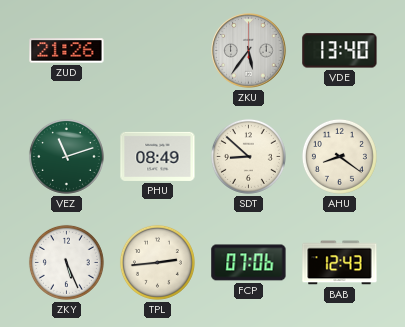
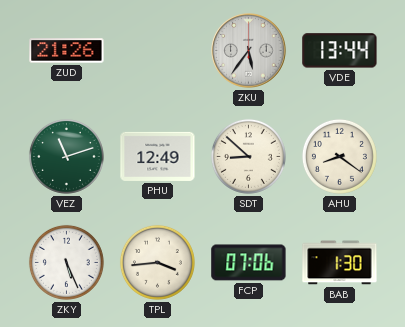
VDE: 13:40 -> 13:44 (340, 51)
PHU: 08:49 -> 12:49 (158, 156)
TPL: 2:44 -> 3:44 (157, 262)
BAB: 12:43 -> 1:30 (340, 263)
